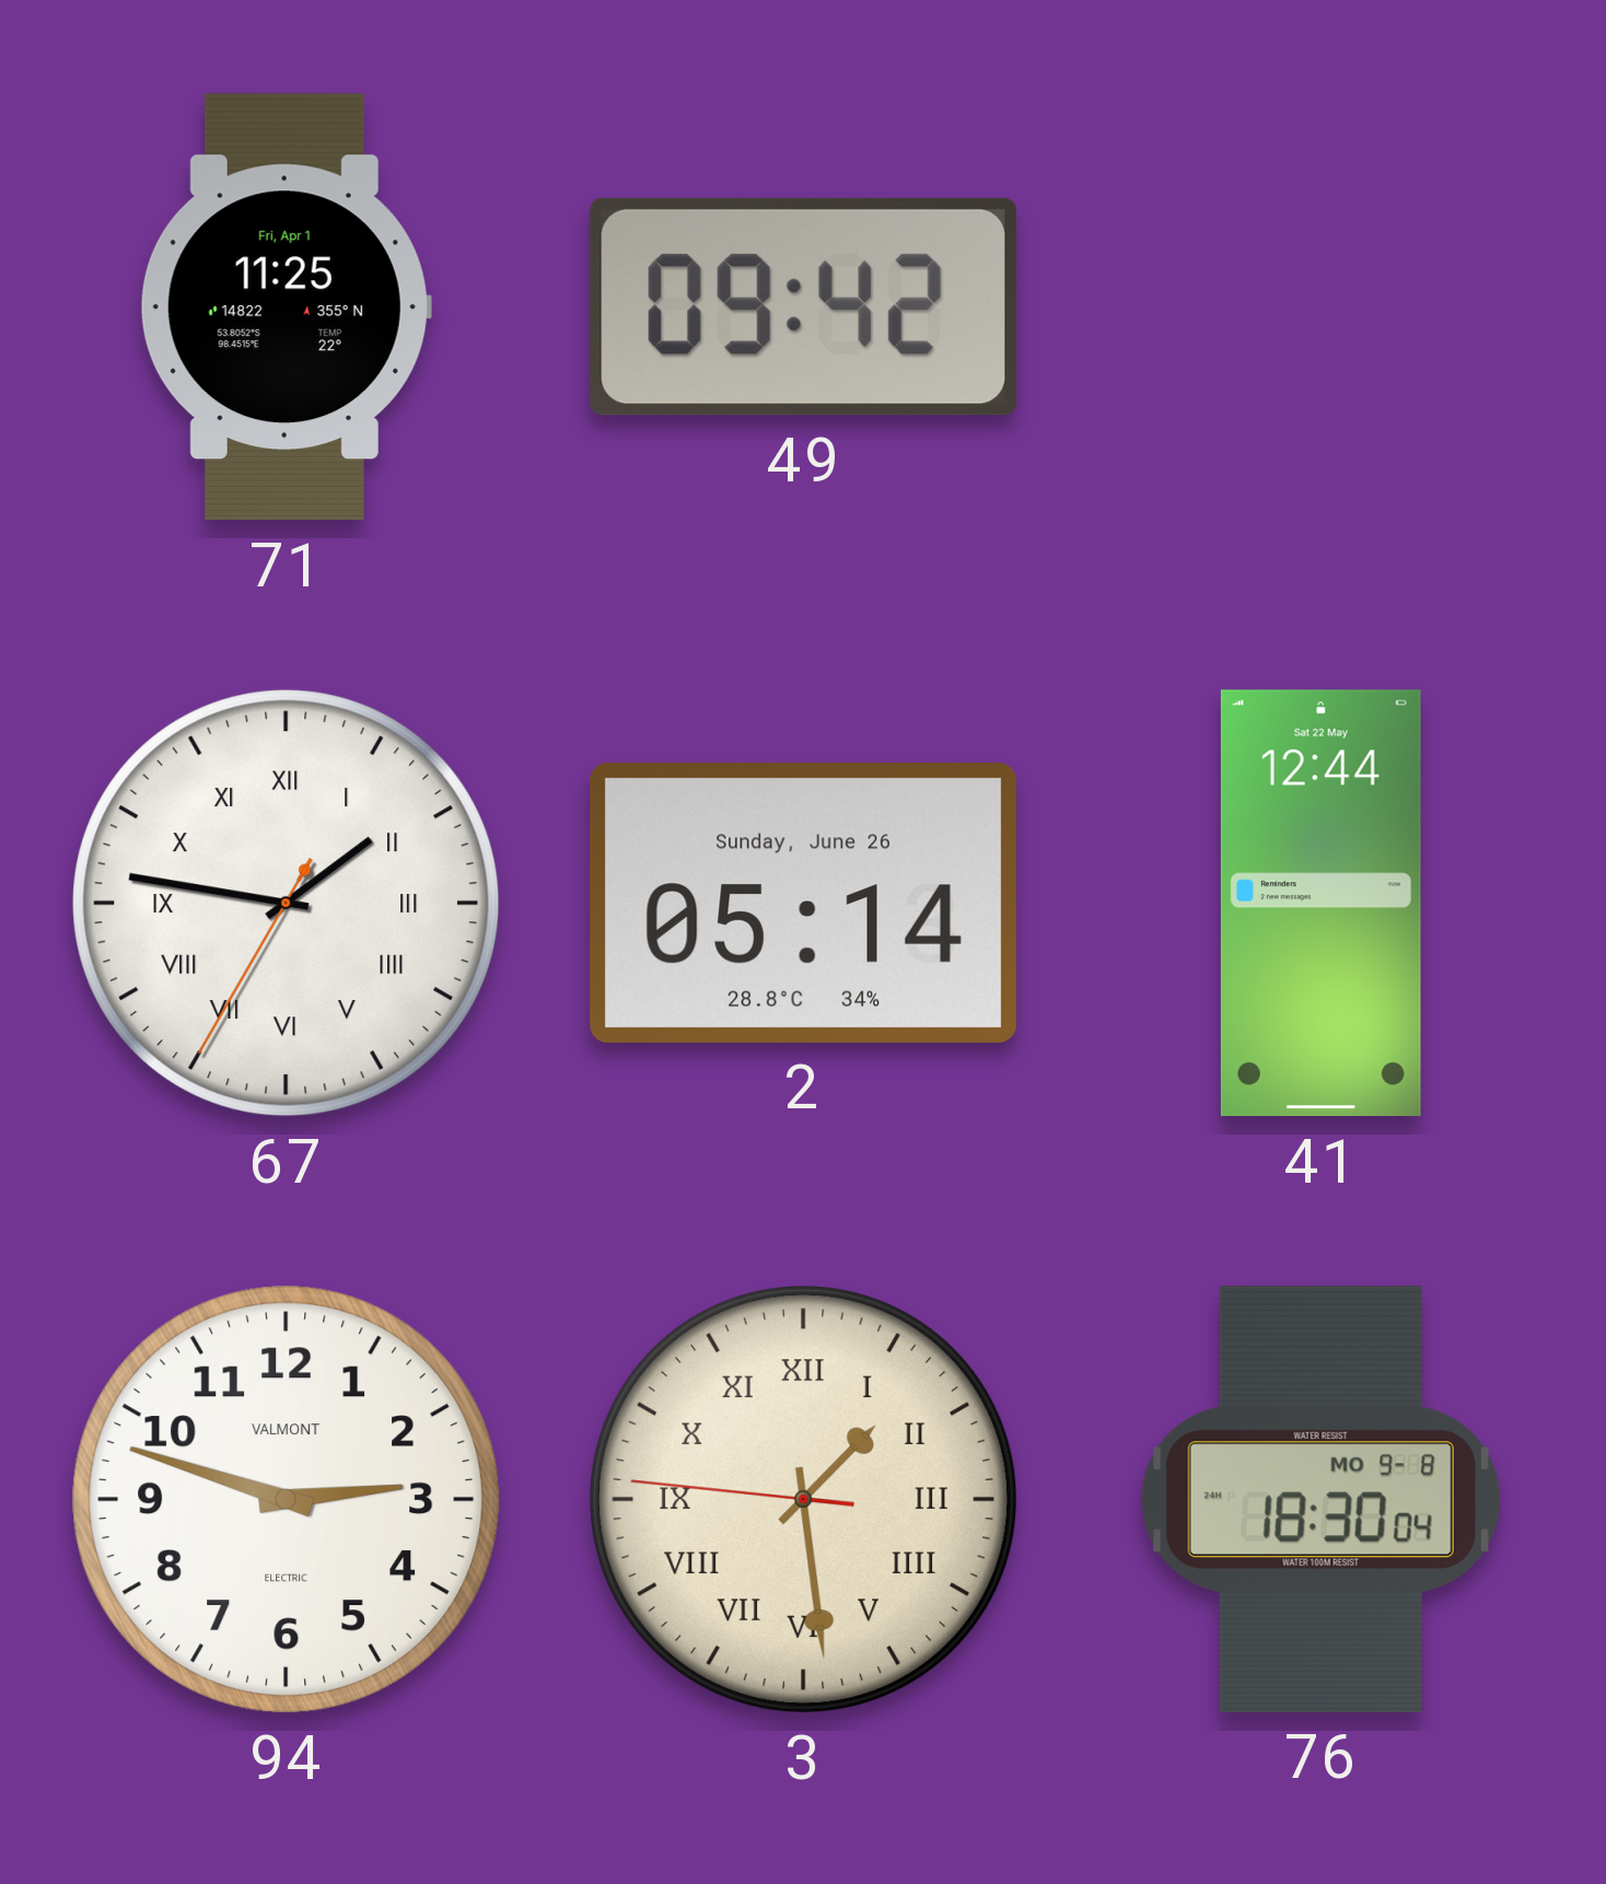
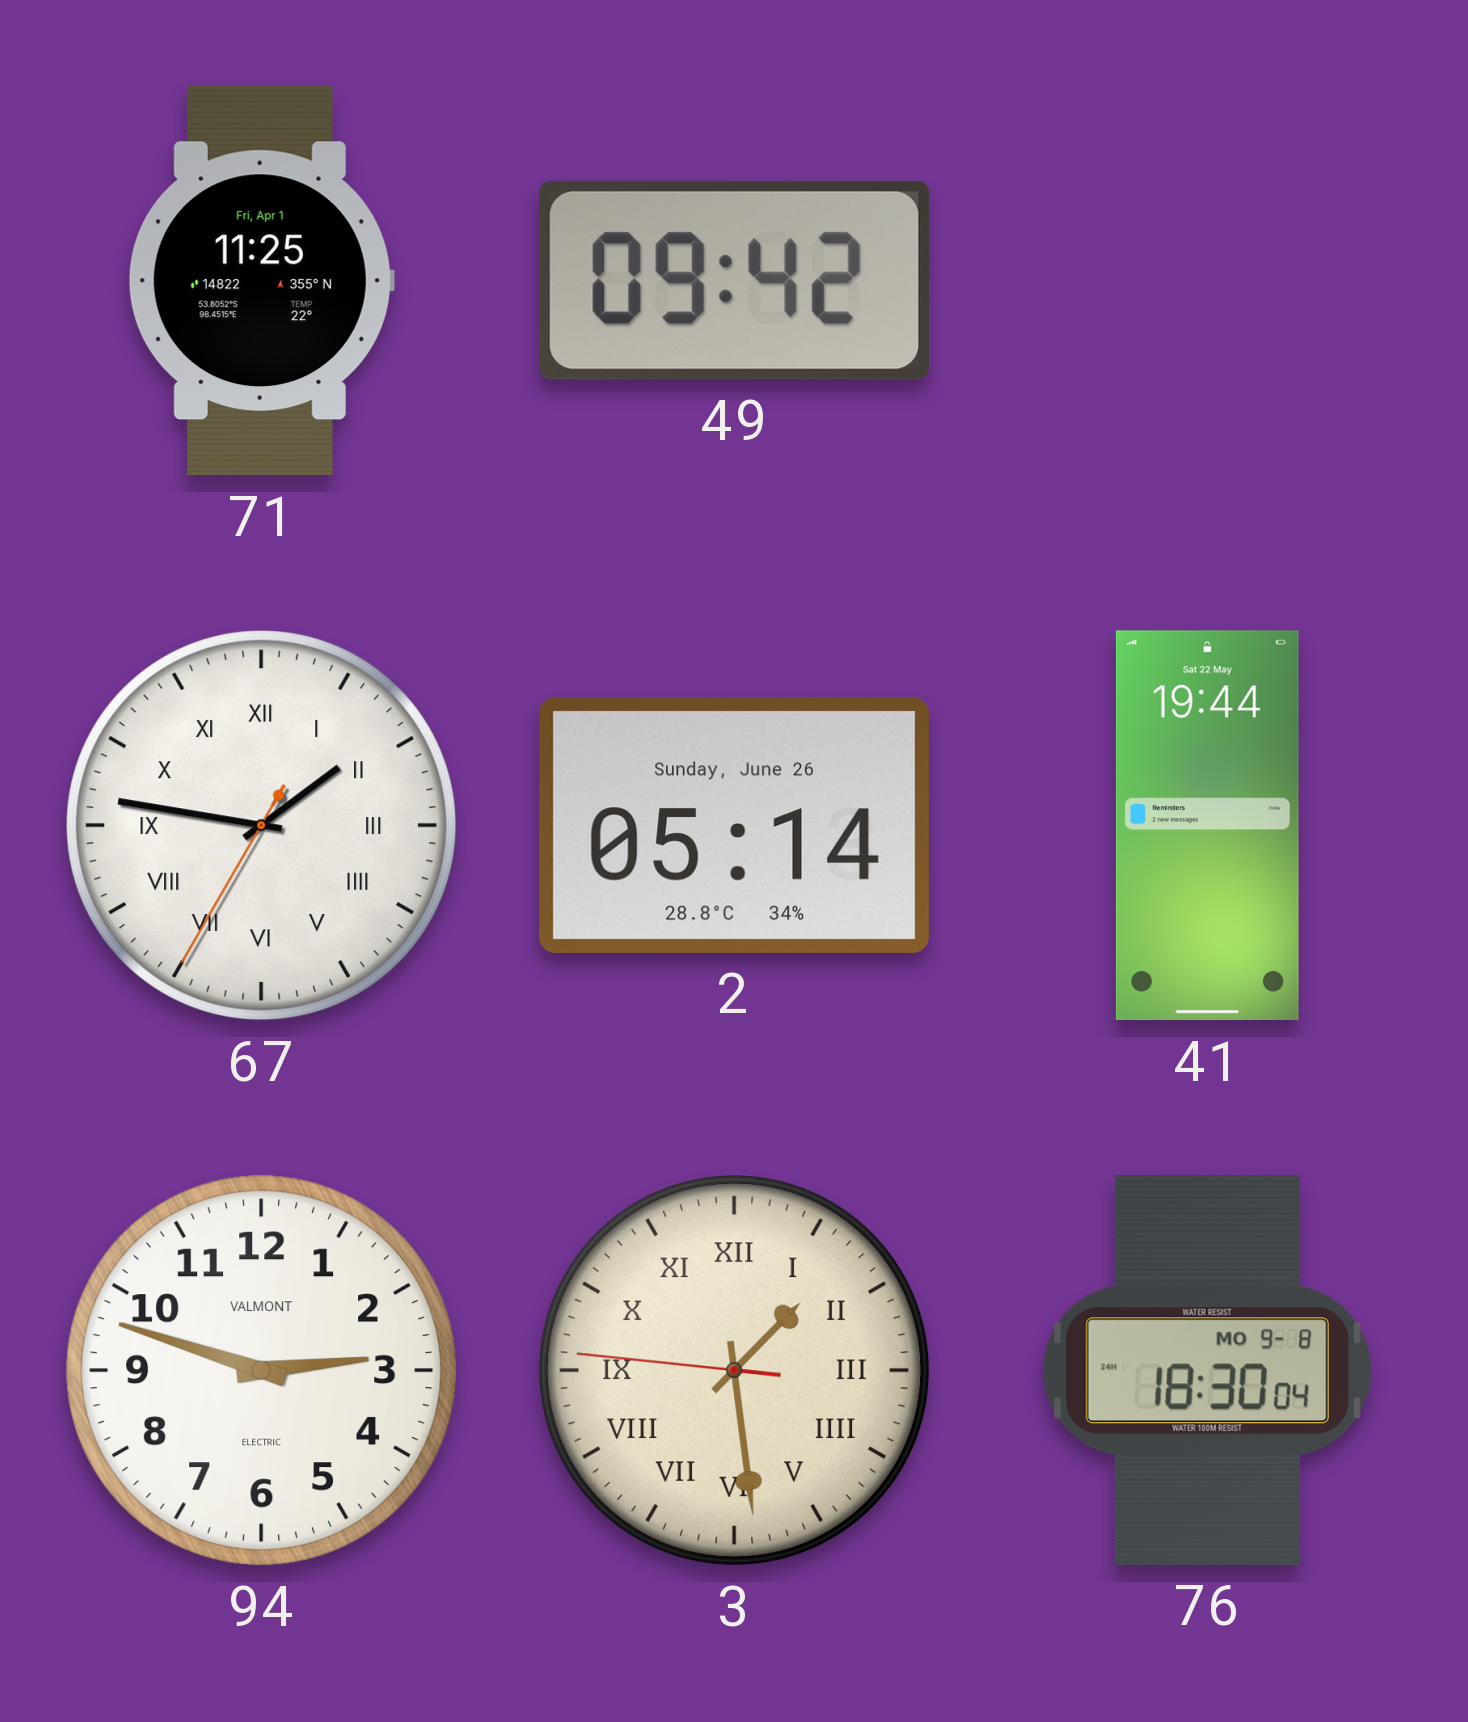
41: 12:44 -> 19:44 (1207, 826)
